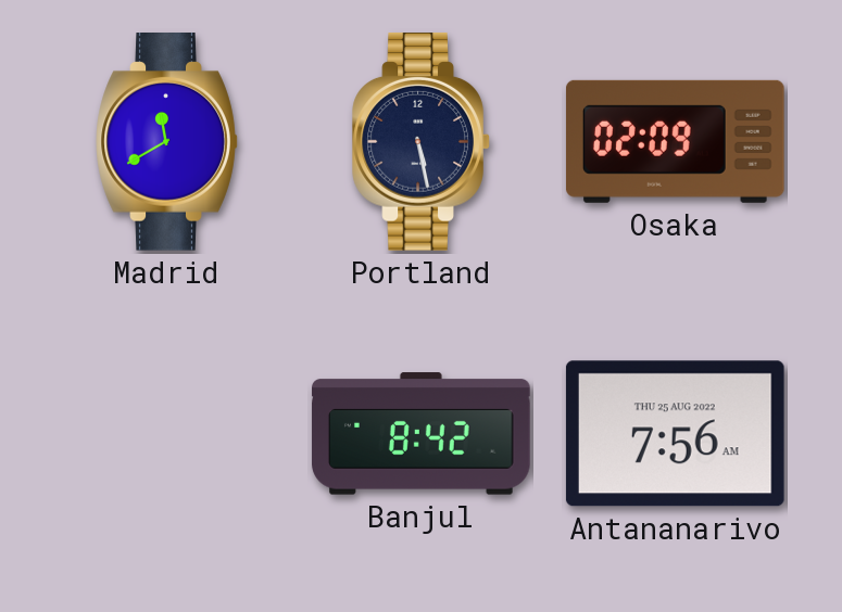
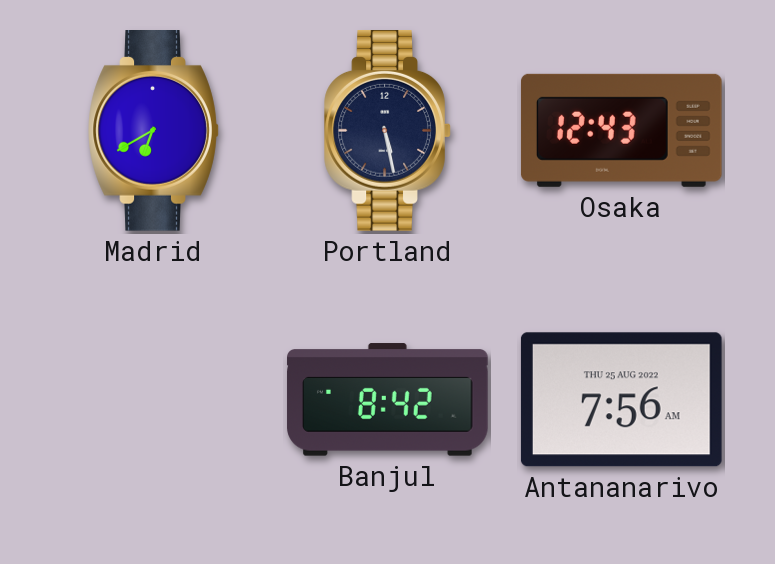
Madrid: 11:40 -> 6:40 (154, 131)
Osaka: 02:09 -> 12:43 (621, 130)
